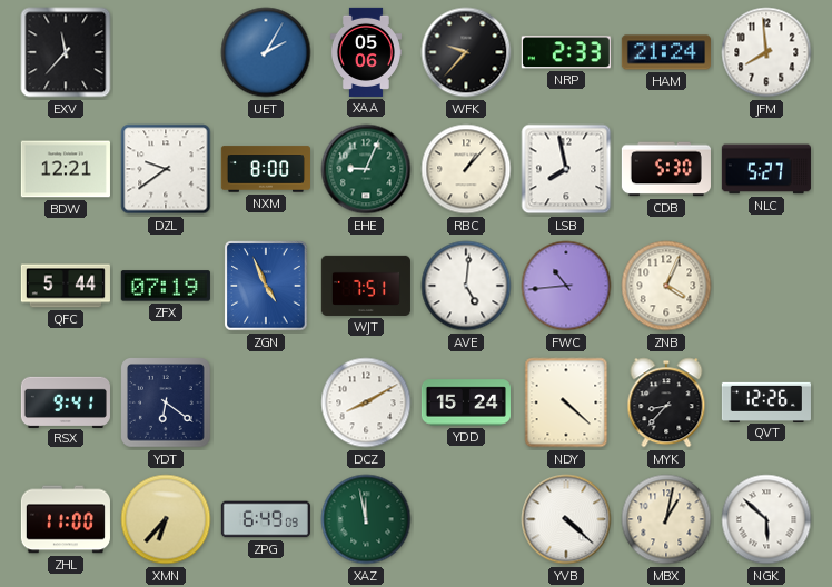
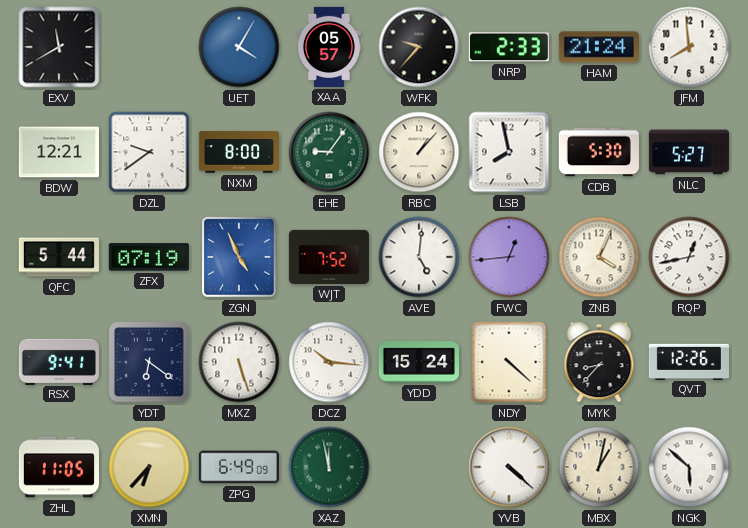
EXV: 11:37 -> 11:40 (59, 47)
UET: 2:05 -> 4:05 (239, 47)
XAA: 05:06 -> 05:57 (329, 47)
EHE: 9:04 -> 9:06 (329, 152)
WJT: 7:51 -> 7:52 (328, 257)
FWC: 10:44 -> 12:44 (509, 257)
RQP: none -> 12:43 (689, 257)
MXZ: none -> 5:27 (239, 362)
DCZ: 8:10 -> 10:16 (329, 362)
ZHL: 11:00 -> 11:05 (59, 467)
